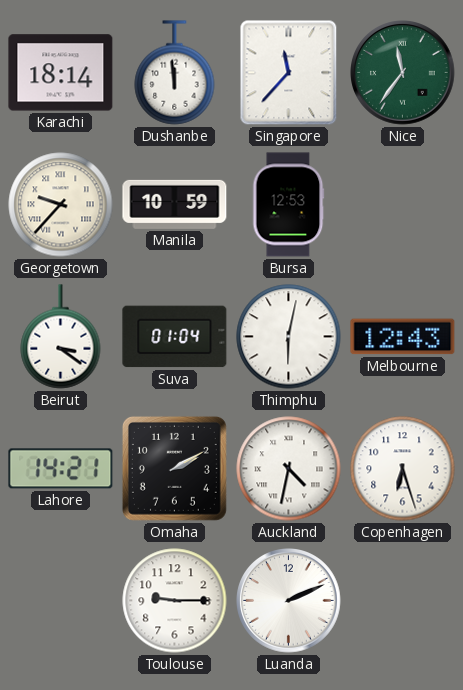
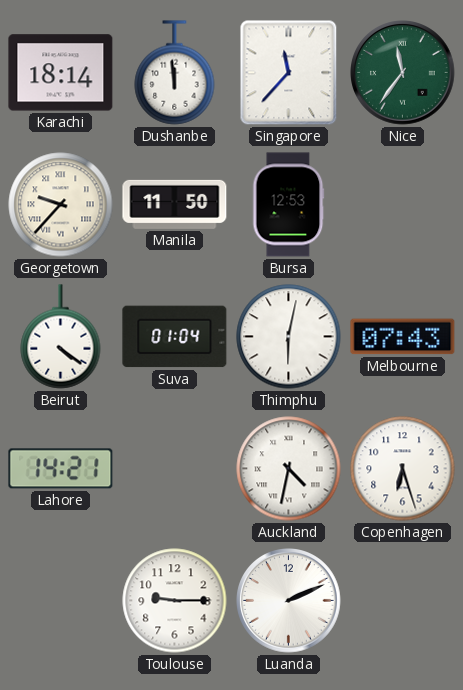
Manila: 10:59 -> 11:50 (175, 204)
Beirut: 3:21 -> 4:21 (61, 337)
Melbourne: 12:43 -> 07:43 (403, 337)
Omaha: 2:10 -> none (174, 468)
